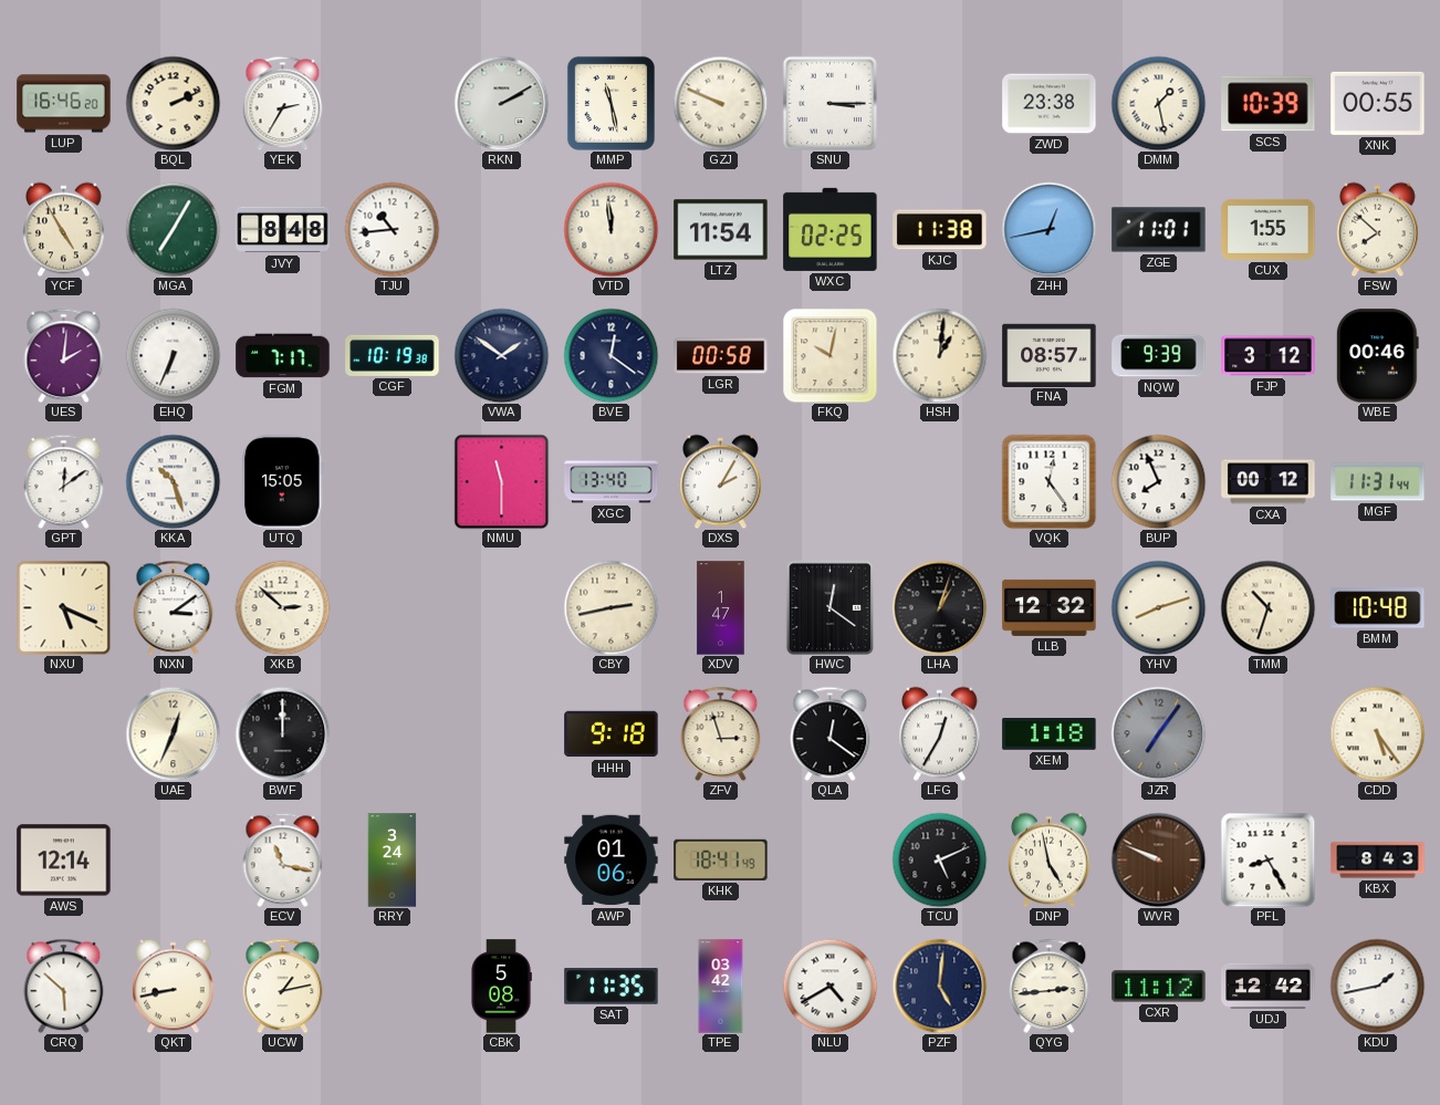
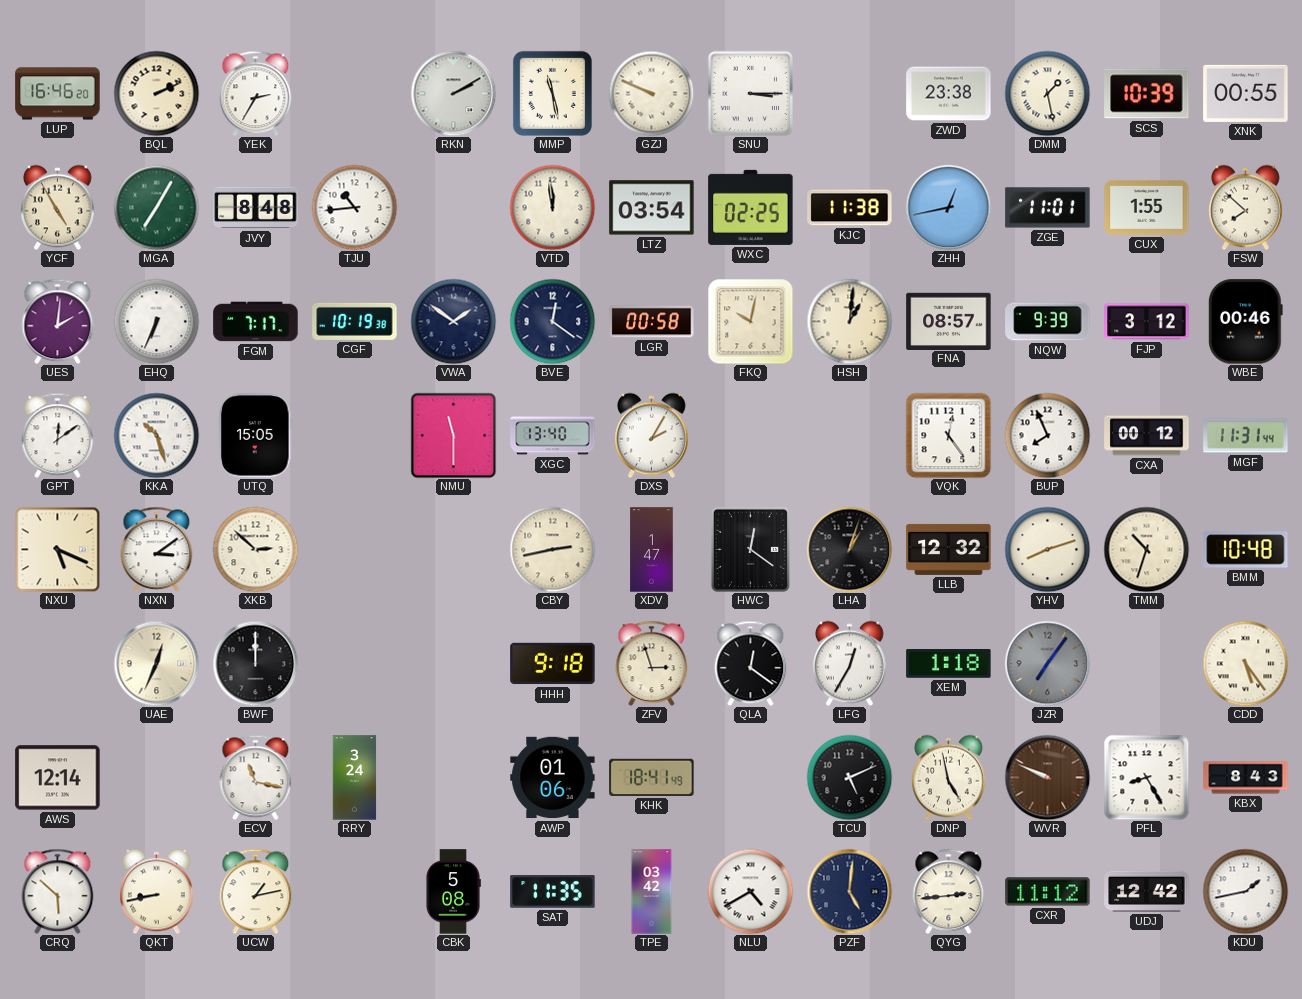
LTZ: 11:54 -> 03:54 (652, 208)
